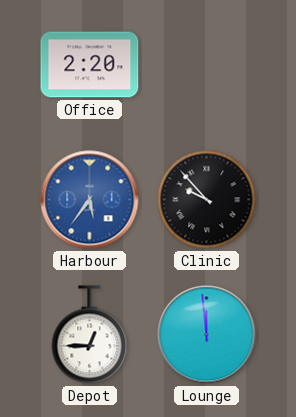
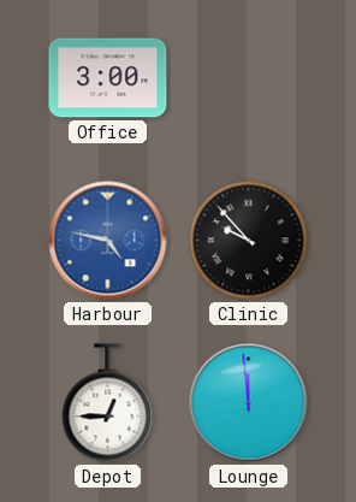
Office: 2:20 -> 3:00 (108, 78)
Harbour: 5:36 -> 4:47 (108, 241)
